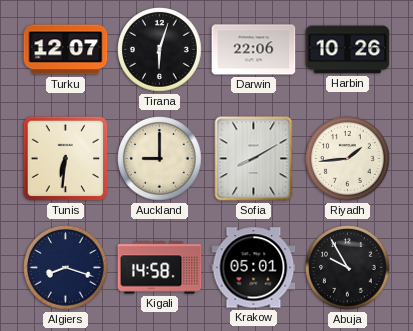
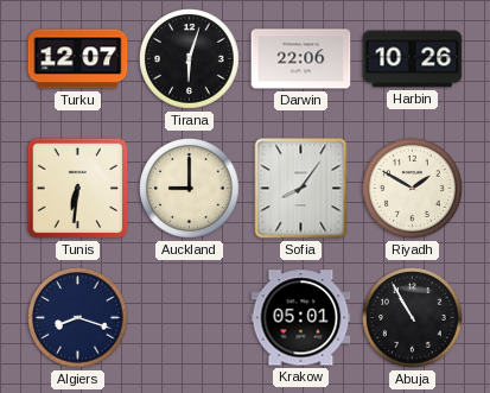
Sofia: 8:10 -> 8:06 (301, 189)
Riyadh: 1:44 -> 1:50 (413, 189)
Kigali: 14:58 -> none (160, 268)
Abuja: 9:55 -> 10:55 (413, 318)
